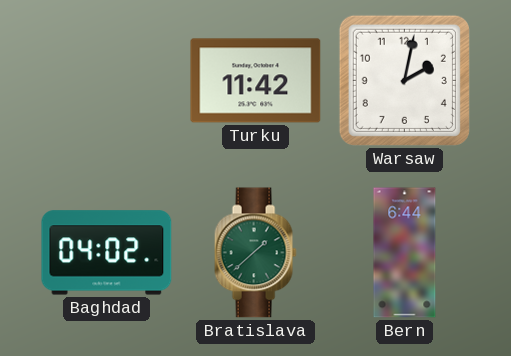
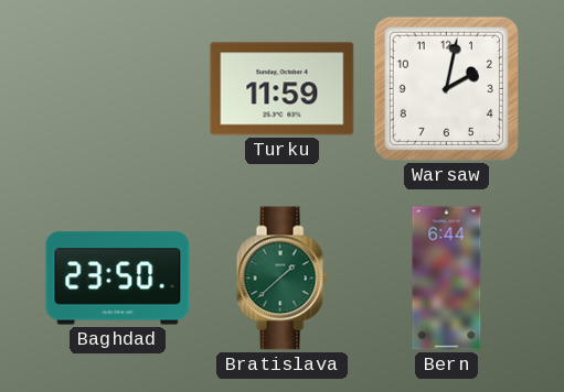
Turku: 11:42 -> 11:59 (283, 89)
Baghdad: 04:02 -> 23:50 (118, 279)
